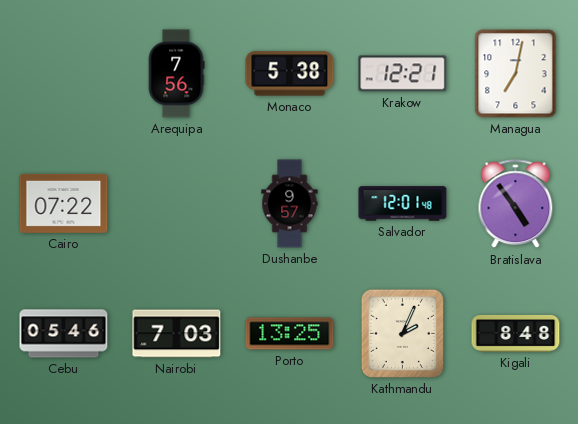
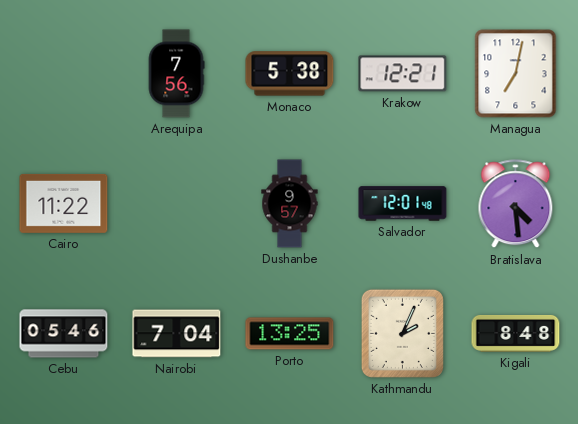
Cairo: 07:22 -> 11:22 (64, 203)
Bratislava: 4:54 -> 4:29 (516, 204)
Nairobi: 7:03 -> 7:04 (177, 334)
